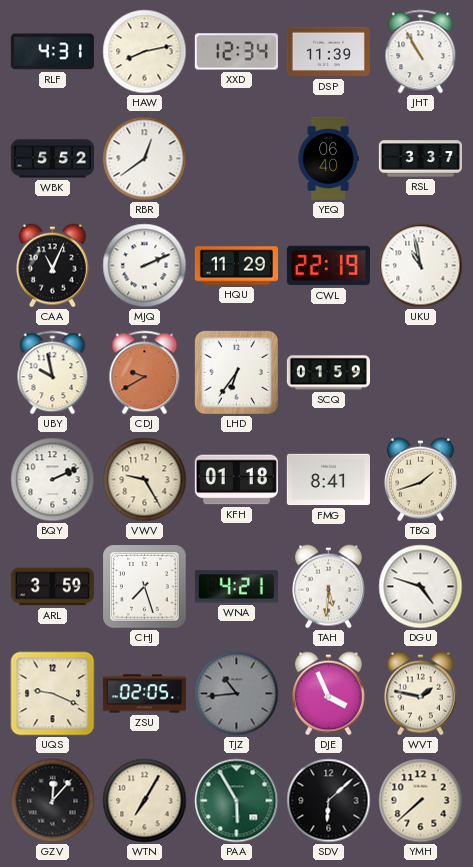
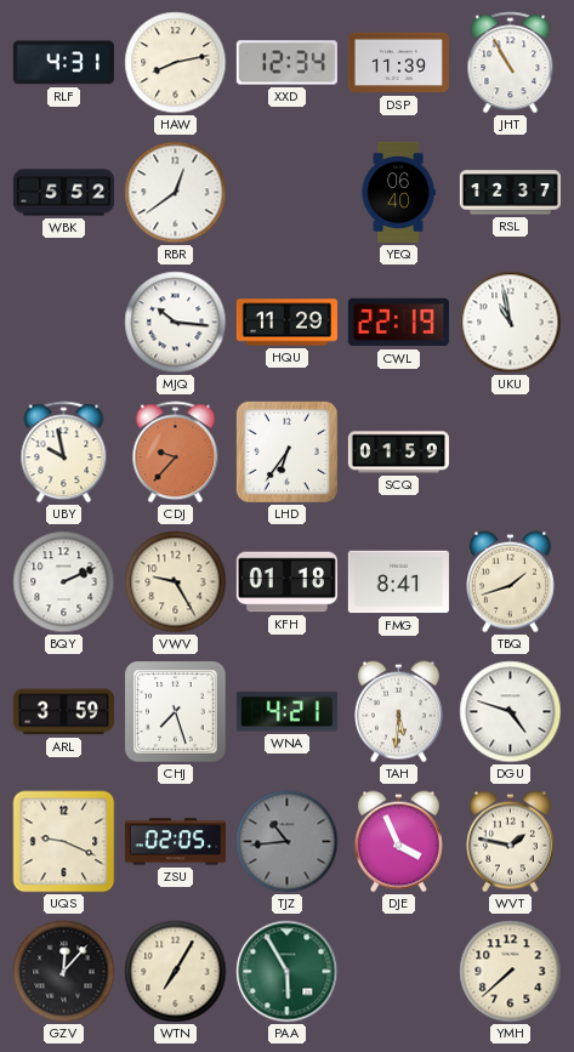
RSL: 3:37 -> 12:37 (510, 193)
CAA: 11:04 -> none (52, 266)
MJQ: 2:11 -> 10:16 (176, 323)
CDJ: 9:40 -> 9:37 (176, 453)
SDV: 6:08 -> none (329, 801)
